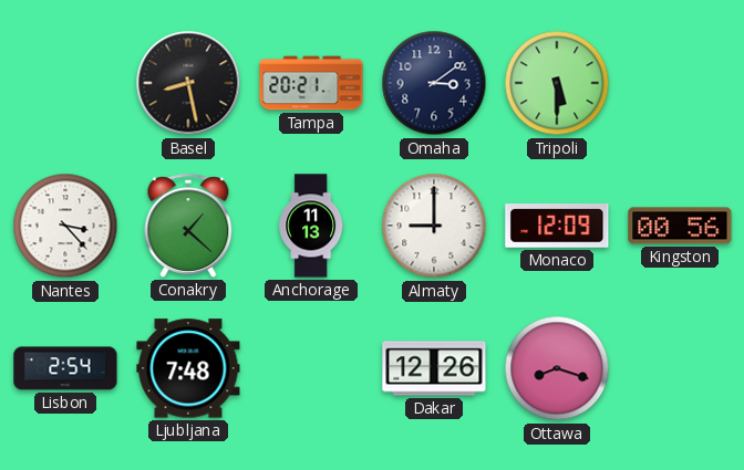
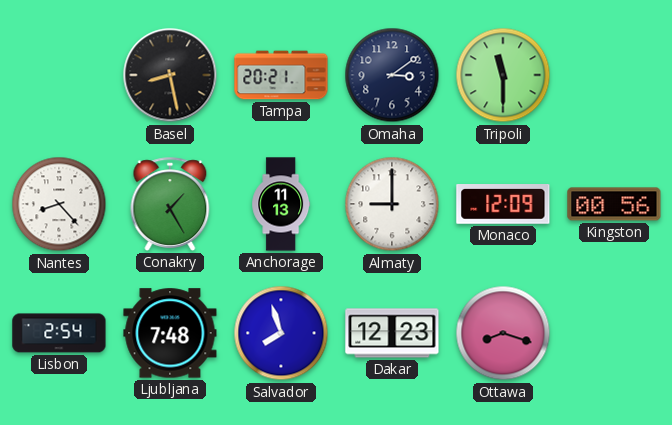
Tripoli: 5:30 -> 11:30 (503, 75)
Nantes: 3:23 -> 8:23 (59, 204)
Conakry: 1:22 -> 1:25 (170, 204)
Salvador: none -> 7:57 (281, 333)
Dakar: 12:26 -> 12:23 (392, 333)
